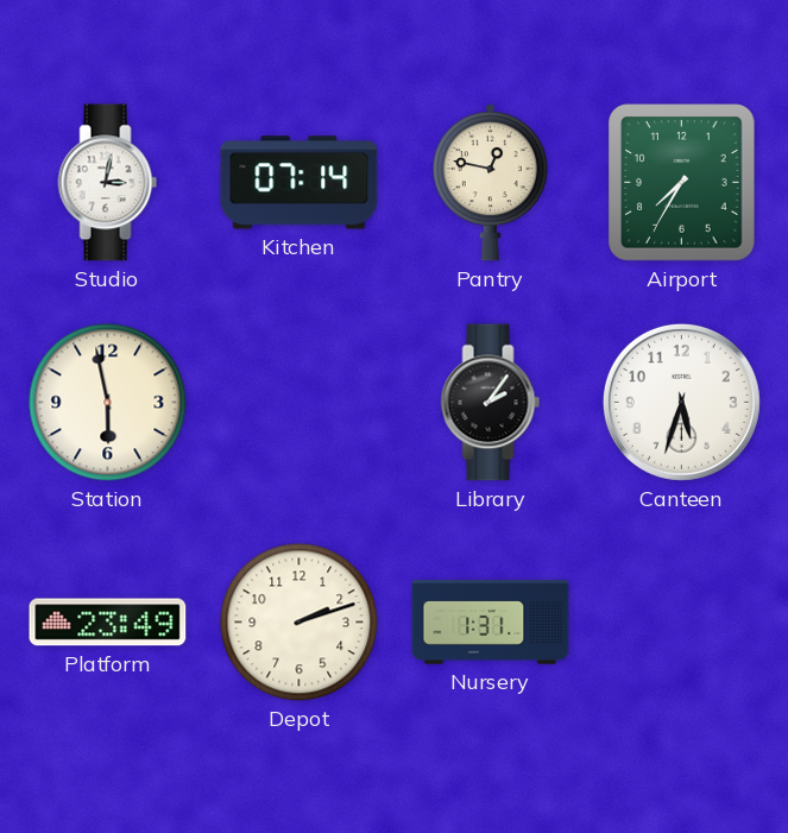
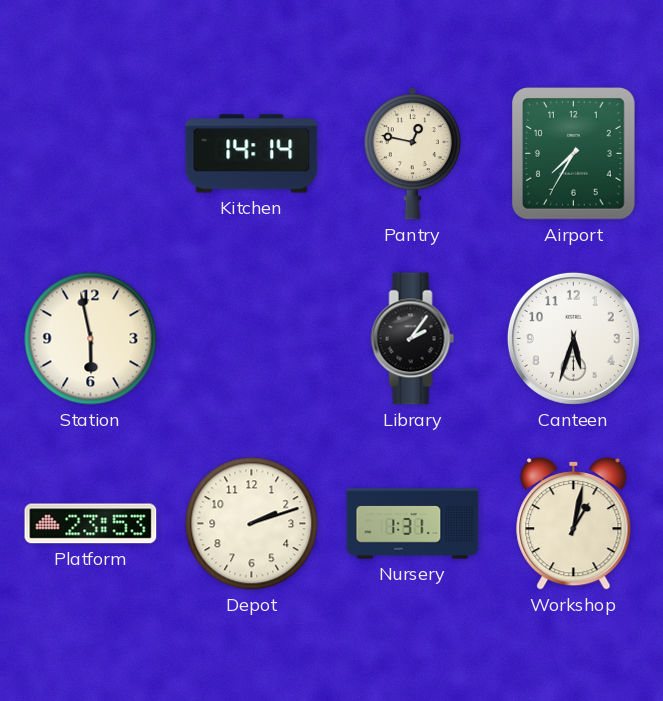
Studio: 3:02 -> none (108, 183)
Kitchen: 07:14 -> 14:14 (252, 154)
Platform: 23:49 -> 23:53 (91, 524)
Workshop: none -> 1:02 (574, 523)
